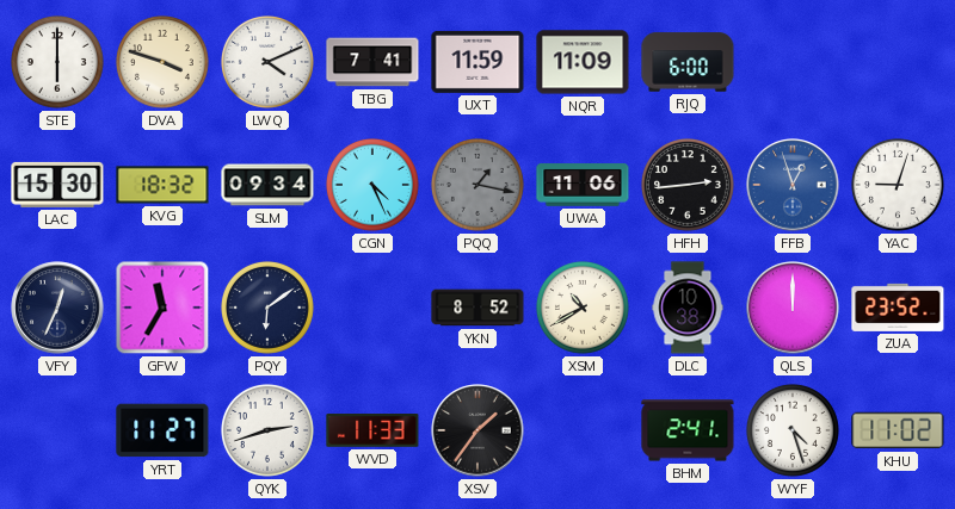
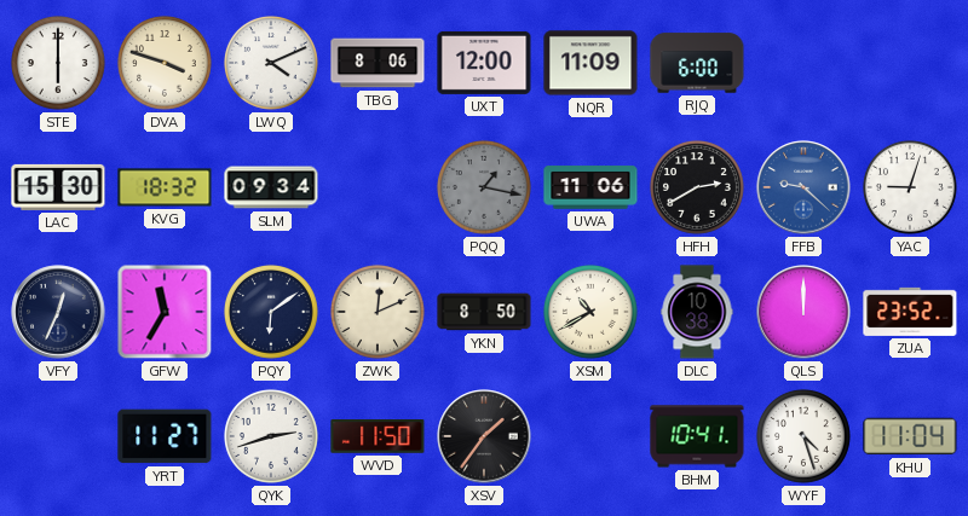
TBG: 7:41 -> 8:06 (378, 63)
UXT: 11:59 -> 12:00 (484, 63)
CGN: 4:26 -> none (372, 185)
HFH: 2:44 -> 2:40 (697, 187)
FFB: 12:57 -> 9:22 (803, 187)
ZWK: none -> 12:11 (378, 312)
YKN: 8:52 -> 8:50 (484, 312)
WVD: 11:33 -> 11:50 (378, 437)
BHM: 2:41 -> 10:41 (697, 436)
KHU: 11:02 -> 11:04 (910, 436)
